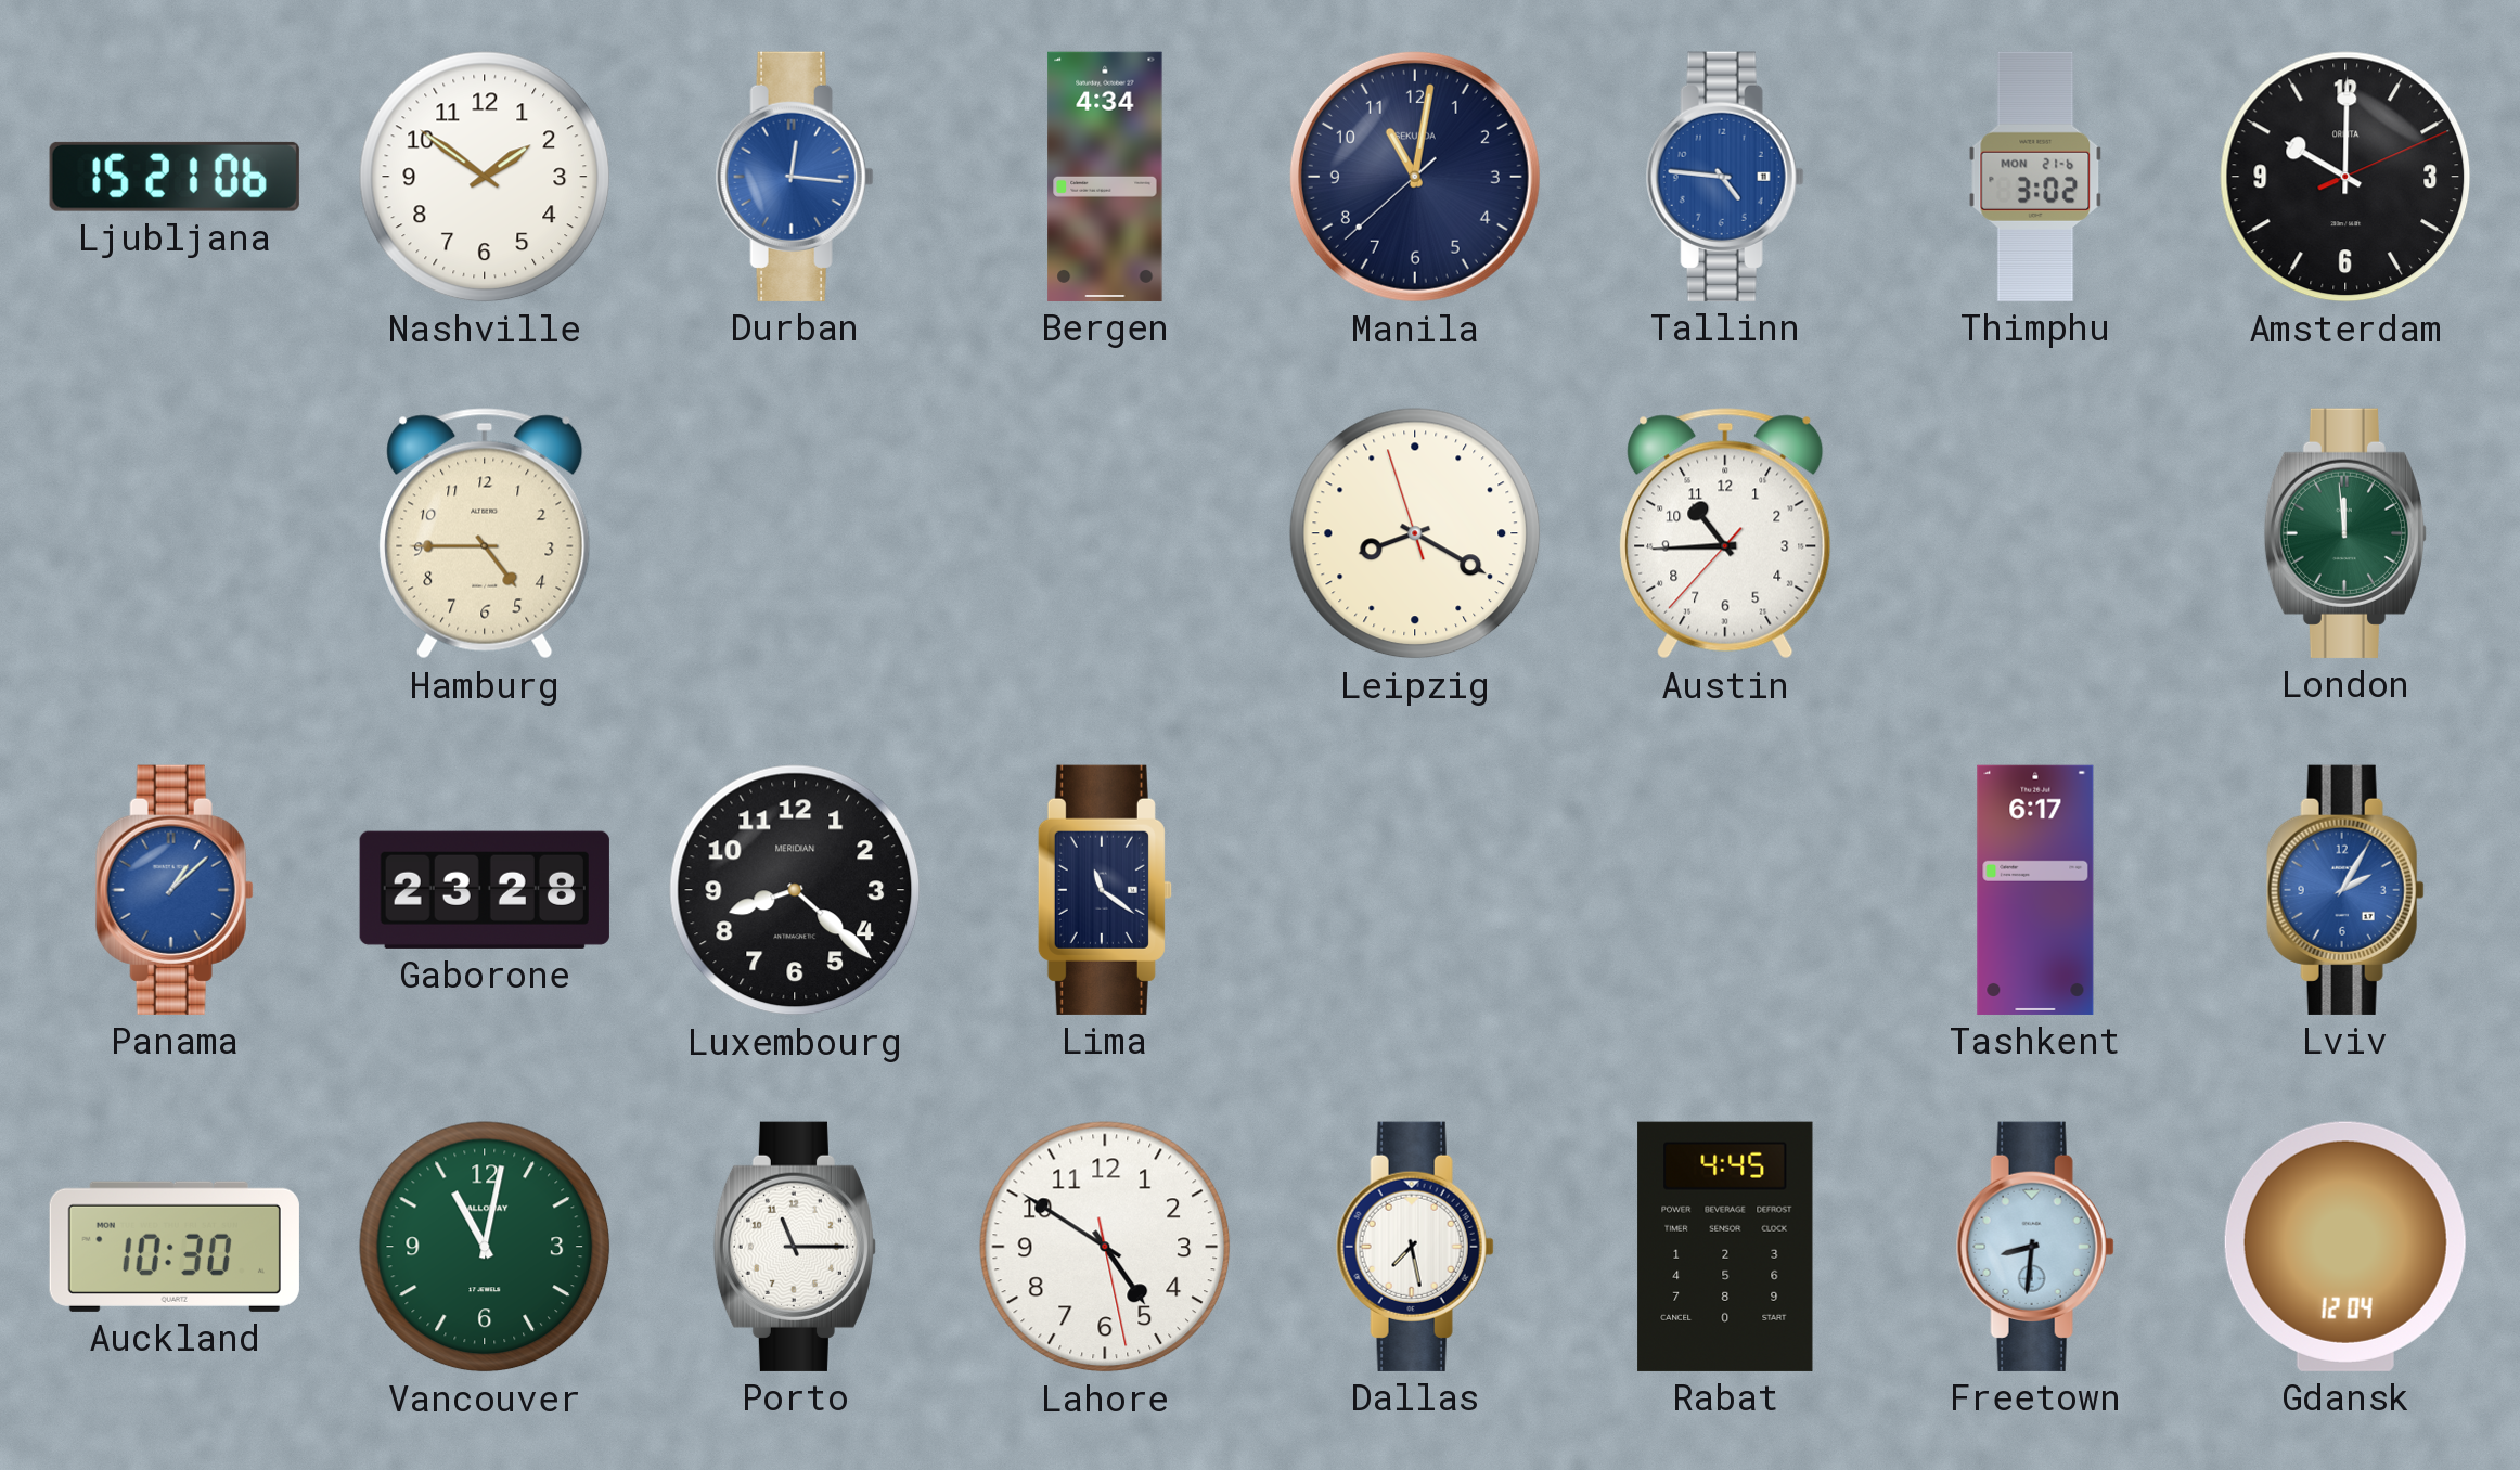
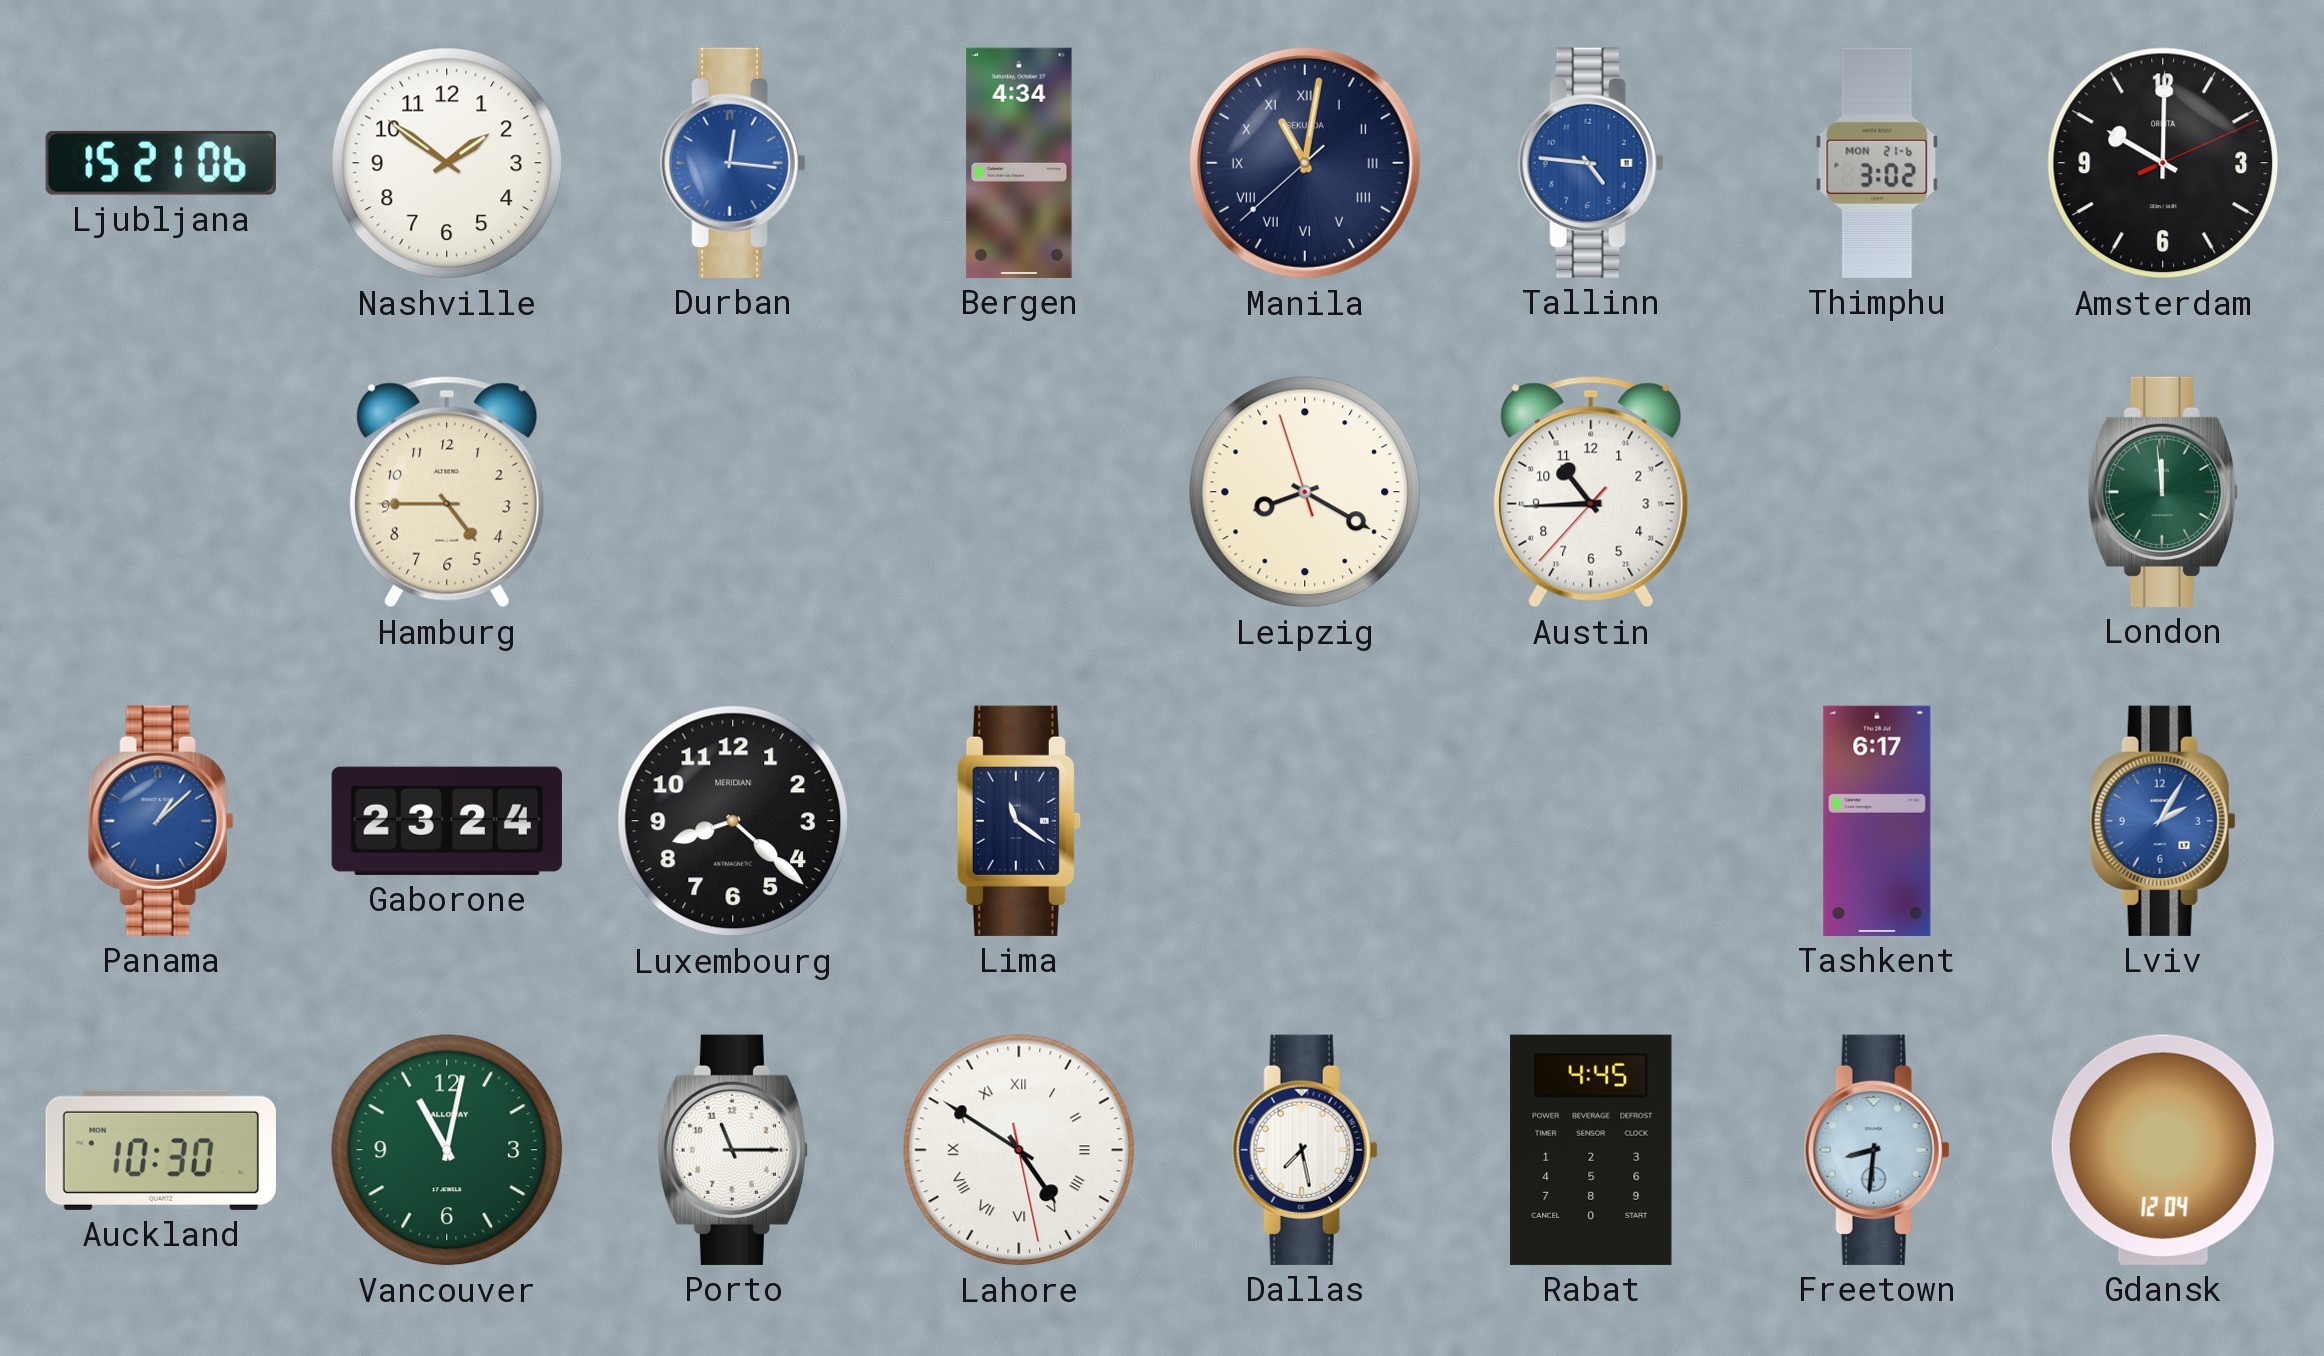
Manila numerals: Arabic -> Roman (1305, 163)
Gaborone: 23:28 -> 23:24 (447, 821)
Lahore numerals: Arabic -> Roman (1019, 1150)
